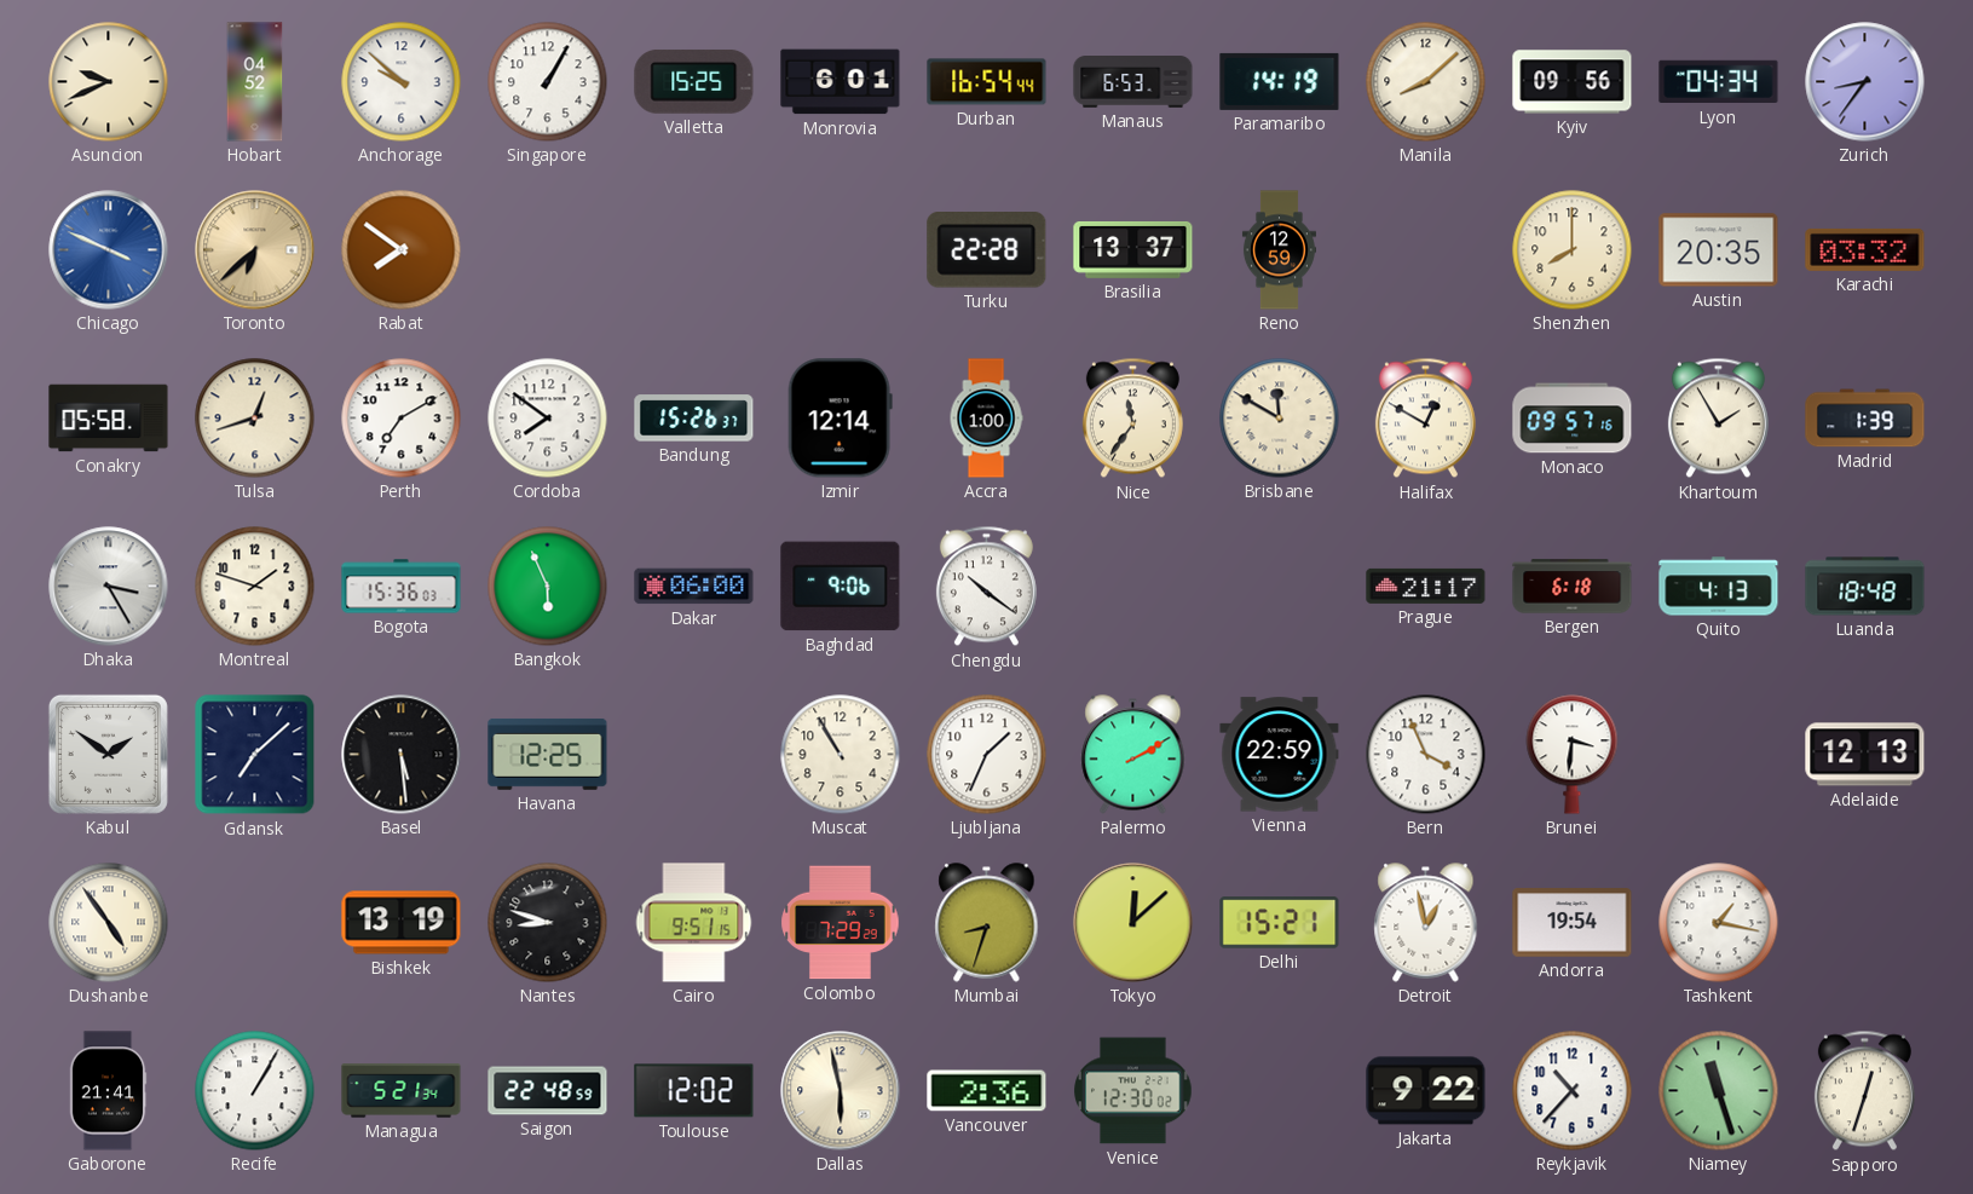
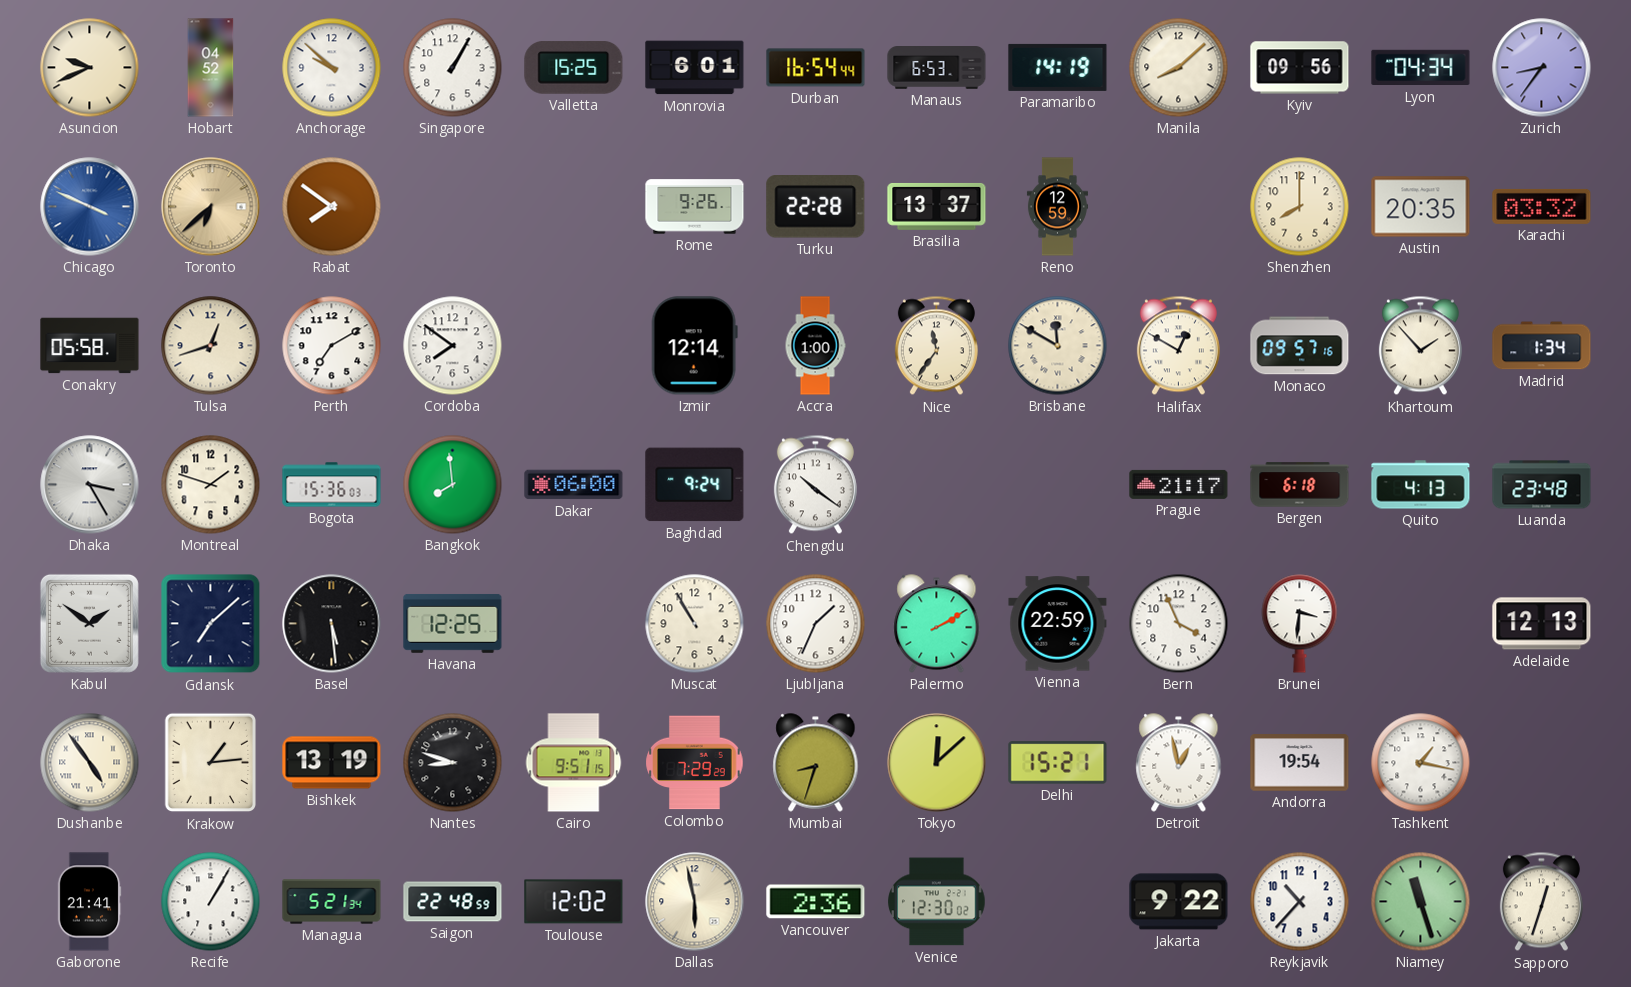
Rome: none -> 9:26 (695, 207)
Bandung: 15:26 -> none (694, 419)
Khartoum: 1:55 -> 1:53 (1420, 346)
Madrid: 1:39 -> 1:34 (1542, 346)
Bangkok: 5:56 -> 7:59 (453, 485)
Baghdad: 9:06 -> 9:24 (695, 485)
Luanda: 18:48 -> 23:48 (1542, 485)
Krakow: none -> 1:14 (211, 763)
